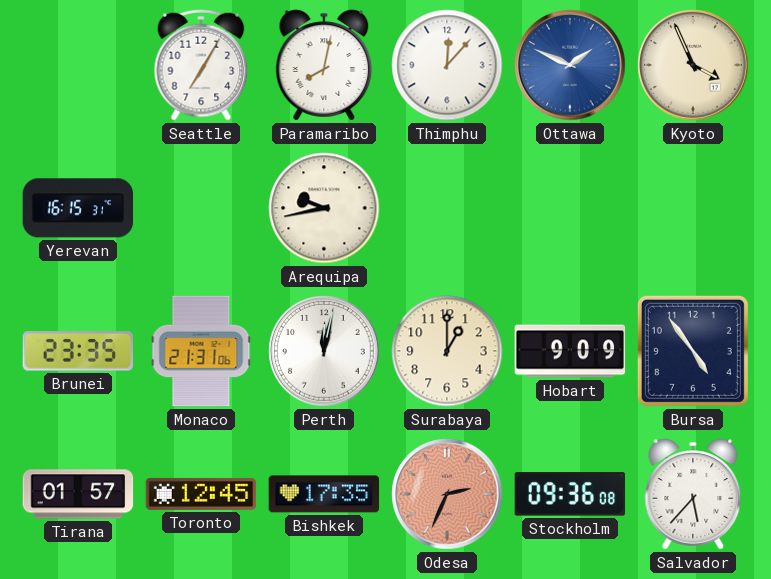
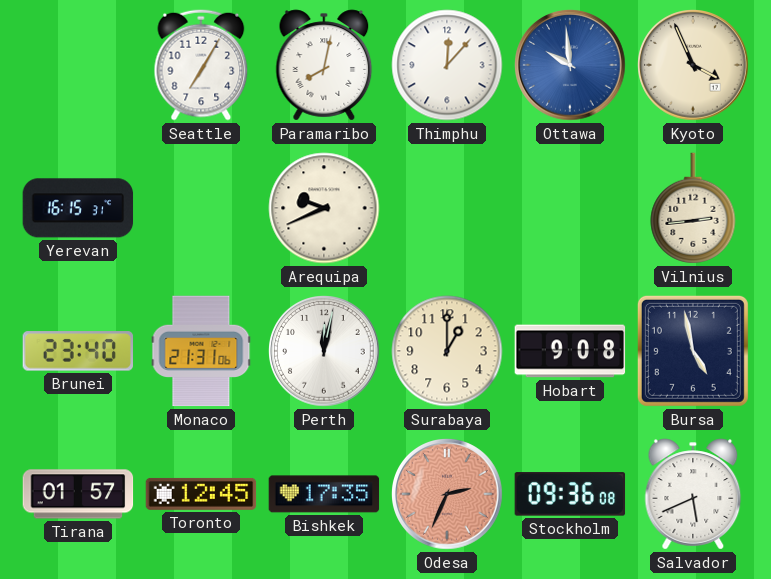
Ottawa: 1:49 -> 9:59 (570, 65)
Arequipa: 9:43 -> 9:41 (324, 208)
Vilnius: none -> 2:44 (693, 208)
Brunei: 23:35 -> 23:40 (78, 351)
Hobart: 9:09 -> 9:08 (570, 351)
Bursa: 4:54 -> 4:58 (693, 351)
Salvador: 5:37 -> 5:41 (693, 494)
